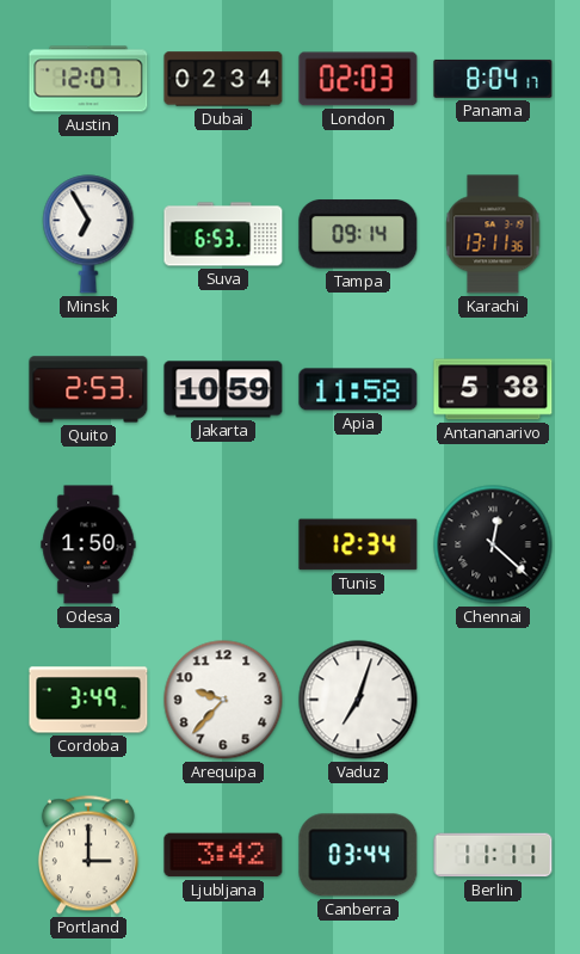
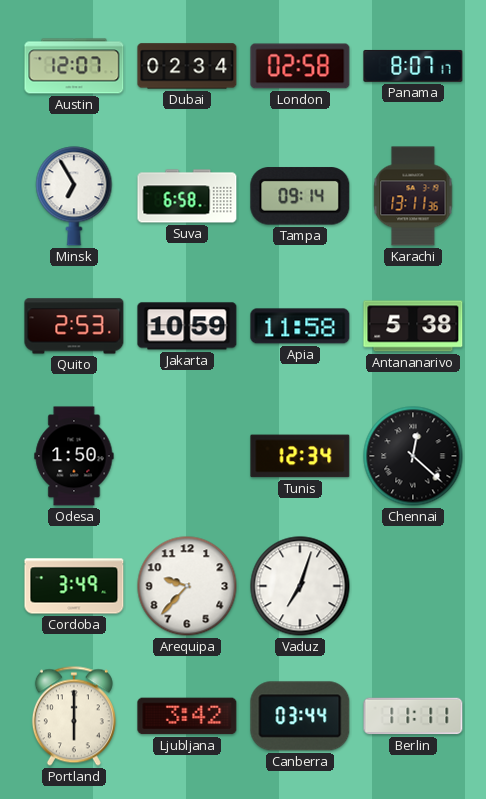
London: 02:03 -> 02:58 (300, 66)
Panama: 8:04 -> 8:07 (413, 66)
Suva: 6:53 -> 6:58 (187, 196)
Portland: 3:00 -> 6:00 (74, 716)
